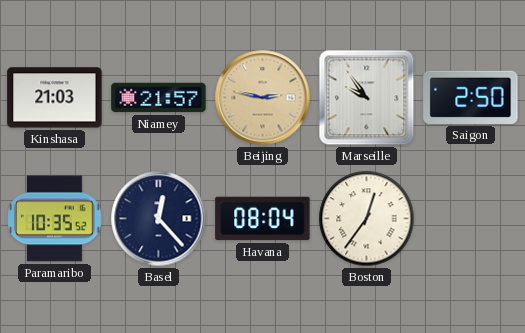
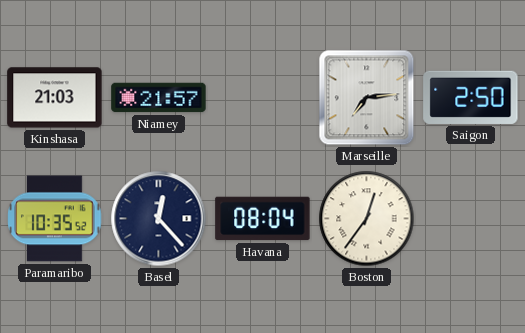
Beijing: 2:47 -> none (263, 98)
Marseille: 9:54 -> 7:14 (367, 98)
